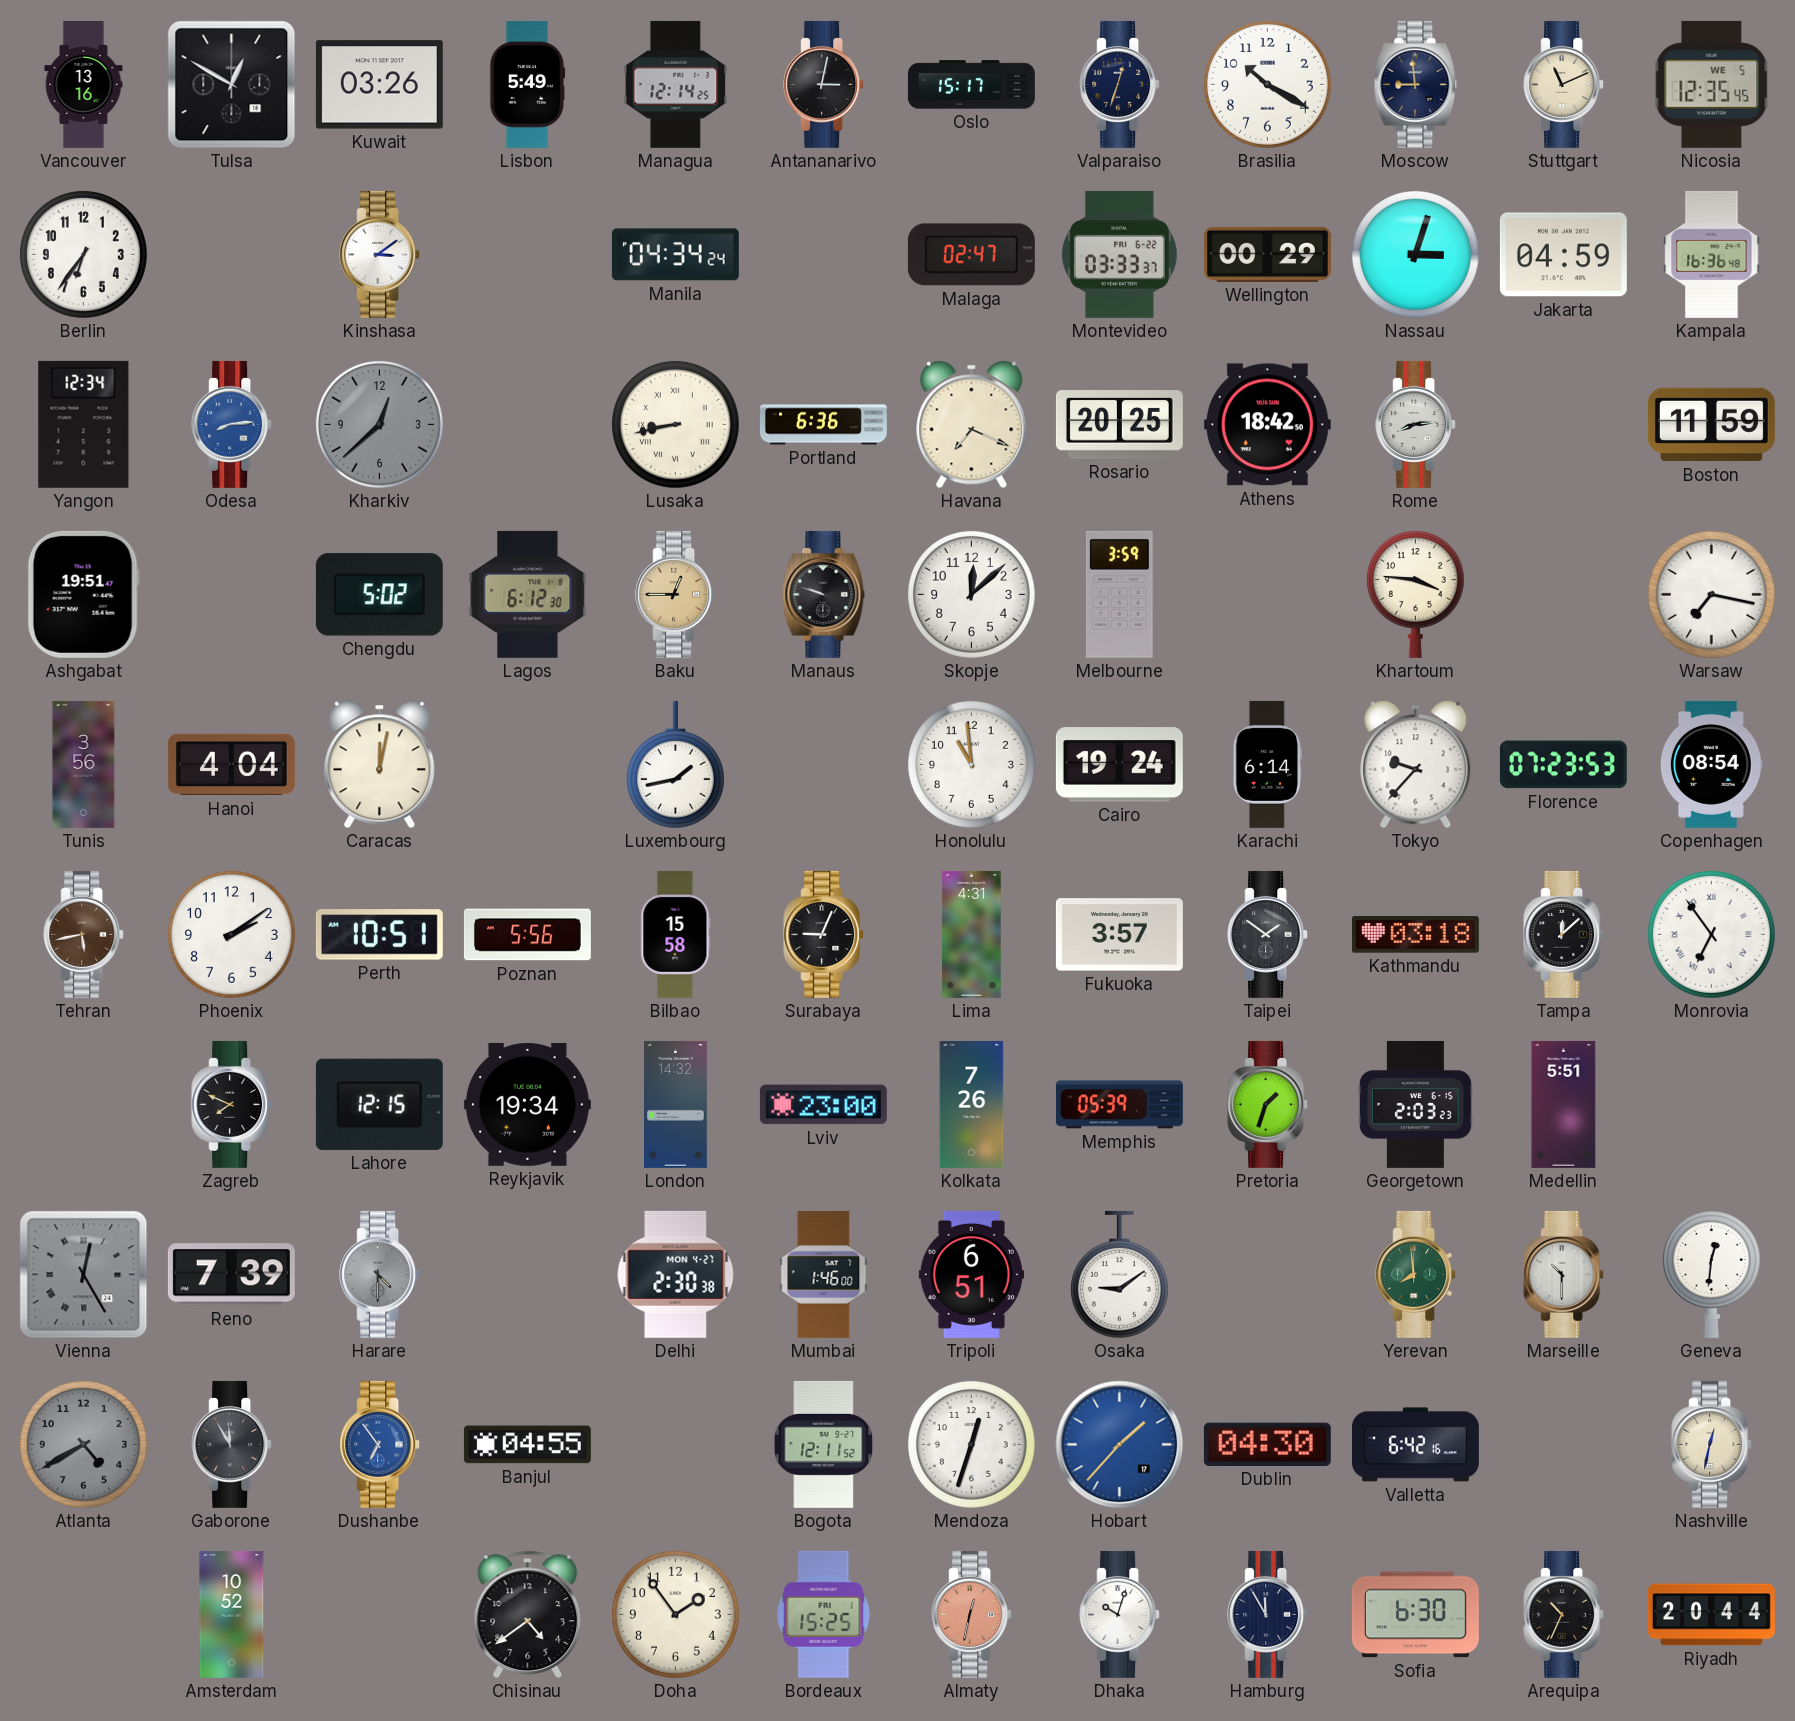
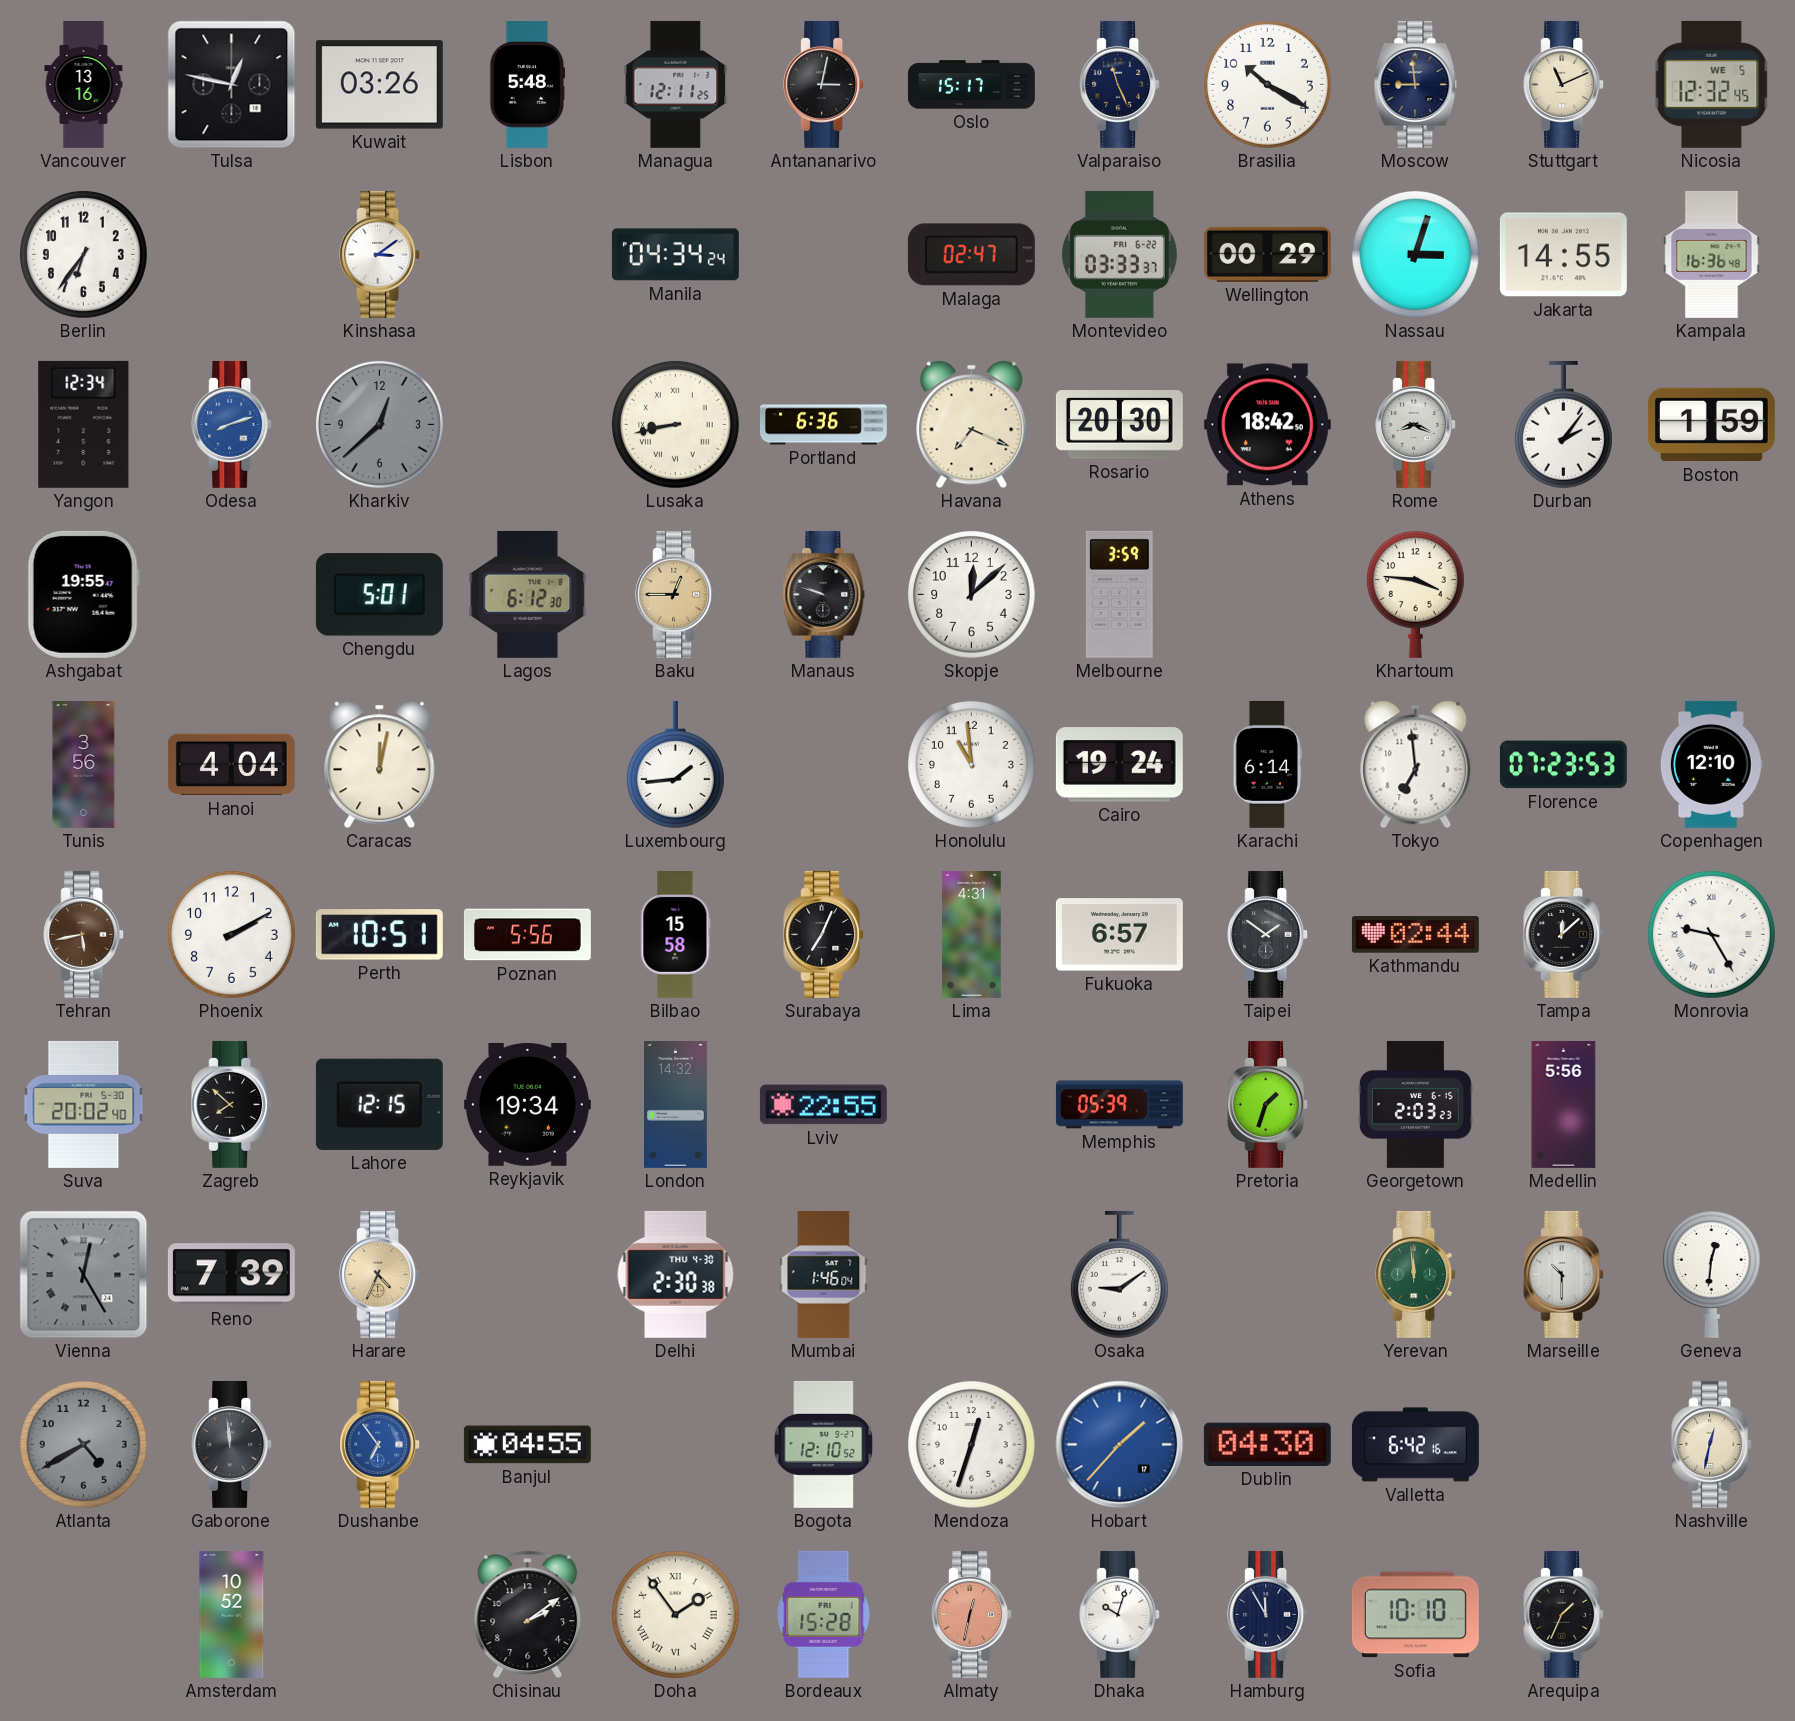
Tulsa: 12:50 -> 12:47 (232, 85)
Lisbon: 5:49 -> 5:48 (528, 84)
Managua: 12:14 -> 12:11 (676, 84)
Valparaiso: 12:33 -> 11:26 (1120, 84)
Nicosia: 12:35 -> 12:32 (1712, 84)
Jakarta: 04:59 -> 14:55 (1563, 255)
Odesa: 8:14 -> 8:12 (232, 424)
Rosario: 20:25 -> 20:30 (1119, 425)
Rome: 8:14 -> 8:19 (1416, 424)
Durban: none -> 2:06 (1563, 425)
Boston: 11:59 -> 1:59 (1711, 425)
Ashgabat: 19:51 -> 19:55 (83, 594)
Chengdu: 5:02 -> 5:01 (379, 595)
Warsaw: 7:17 -> none (1711, 594)
Luxembourg: 1:43 -> 1:44 (675, 765)
Tokyo: 9:37 -> 6:59 (1416, 765)
Copenhagen: 08:54 -> 12:10 (1711, 764)
Phoenix: 2:09 -> 2:10 (231, 934)
Surabaya: 9:04 -> 7:04 (824, 934)
Fukuoka: 3:57 -> 6:57 (1119, 935)
Kathmandu: 03:18 -> 02:44 (1415, 935)
Monrovia: 6:54 -> 9:25 (1711, 934)
Suva: none -> 20:02 (84, 1104)
Zagreb: 7:49 -> 7:52 (232, 1104)
Lviv: 23:00 -> 22:55 (823, 1105)
Kolkata: 7:26 -> none (972, 1104)
Medellin: 5:51 -> 5:56 (1564, 1104)
Harare: 4:30 -> 4:34 (380, 1274)
Harare dial: grey -> champagne (380, 1274)
Delhi date: MON 4-27 -> THU 4-30 (676, 1274)
Mumbai: 1:46:00 -> 1:46:04 (824, 1274)
Tripoli: 6:51 -> none (971, 1274)
Yerevan: 7:59 -> 11:59 (1416, 1274)
Gaborone: 11:55 -> 11:59 (232, 1444)
Bogota: 12:11 -> 12:10 (824, 1444)
Chisinau: 4:39 -> 2:09 (528, 1614)
Doha numerals: Arabic -> Roman (675, 1614)
Bordeaux: 15:25 -> 15:28 (824, 1614)
Sofia: 6:30 -> 10:10 (1415, 1615)
Arequipa: 10:34 -> 1:34 (1564, 1614)
Riyadh: 20:44 -> none (1711, 1615)
